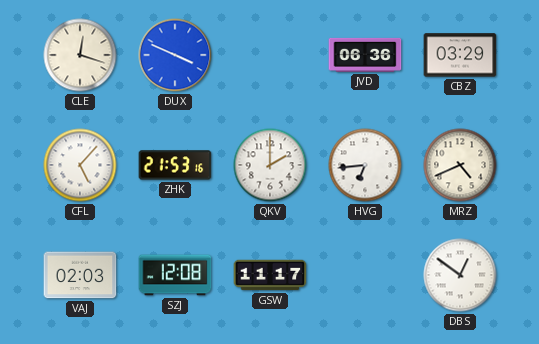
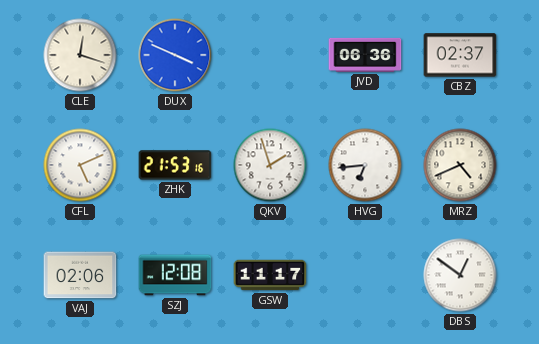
CBZ: 03:29 -> 02:37 (460, 55)
CFL: 5:07 -> 5:11 (80, 165)
QKV: 2:00 -> 1:57 (270, 165)
VAJ: 02:03 -> 02:06 (80, 275)
